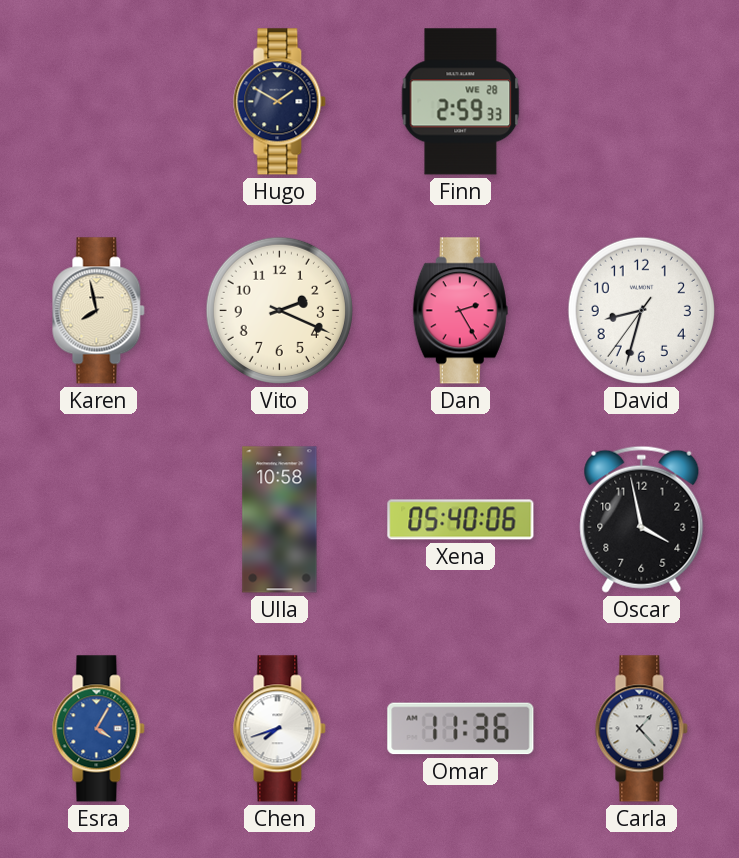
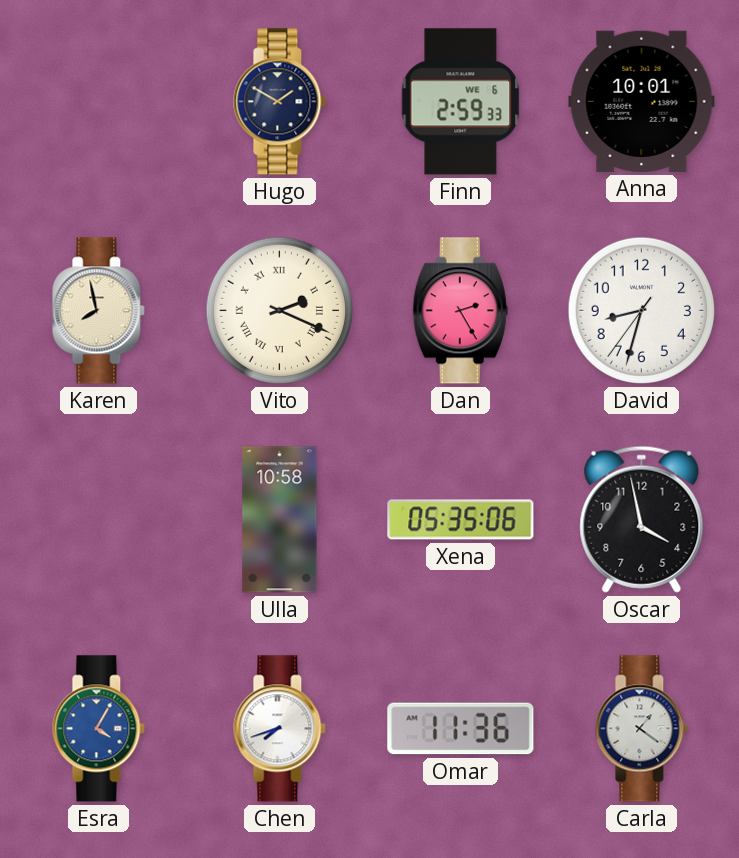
Finn date: WE 28 -> WE 6 (461, 102)
Anna: none -> 10:01 (642, 101)
Vito numerals: Arabic -> Roman (279, 310)
Xena: 05:40 -> 05:35 (461, 520)
Carla: 1:23 -> 1:21 (642, 729)
